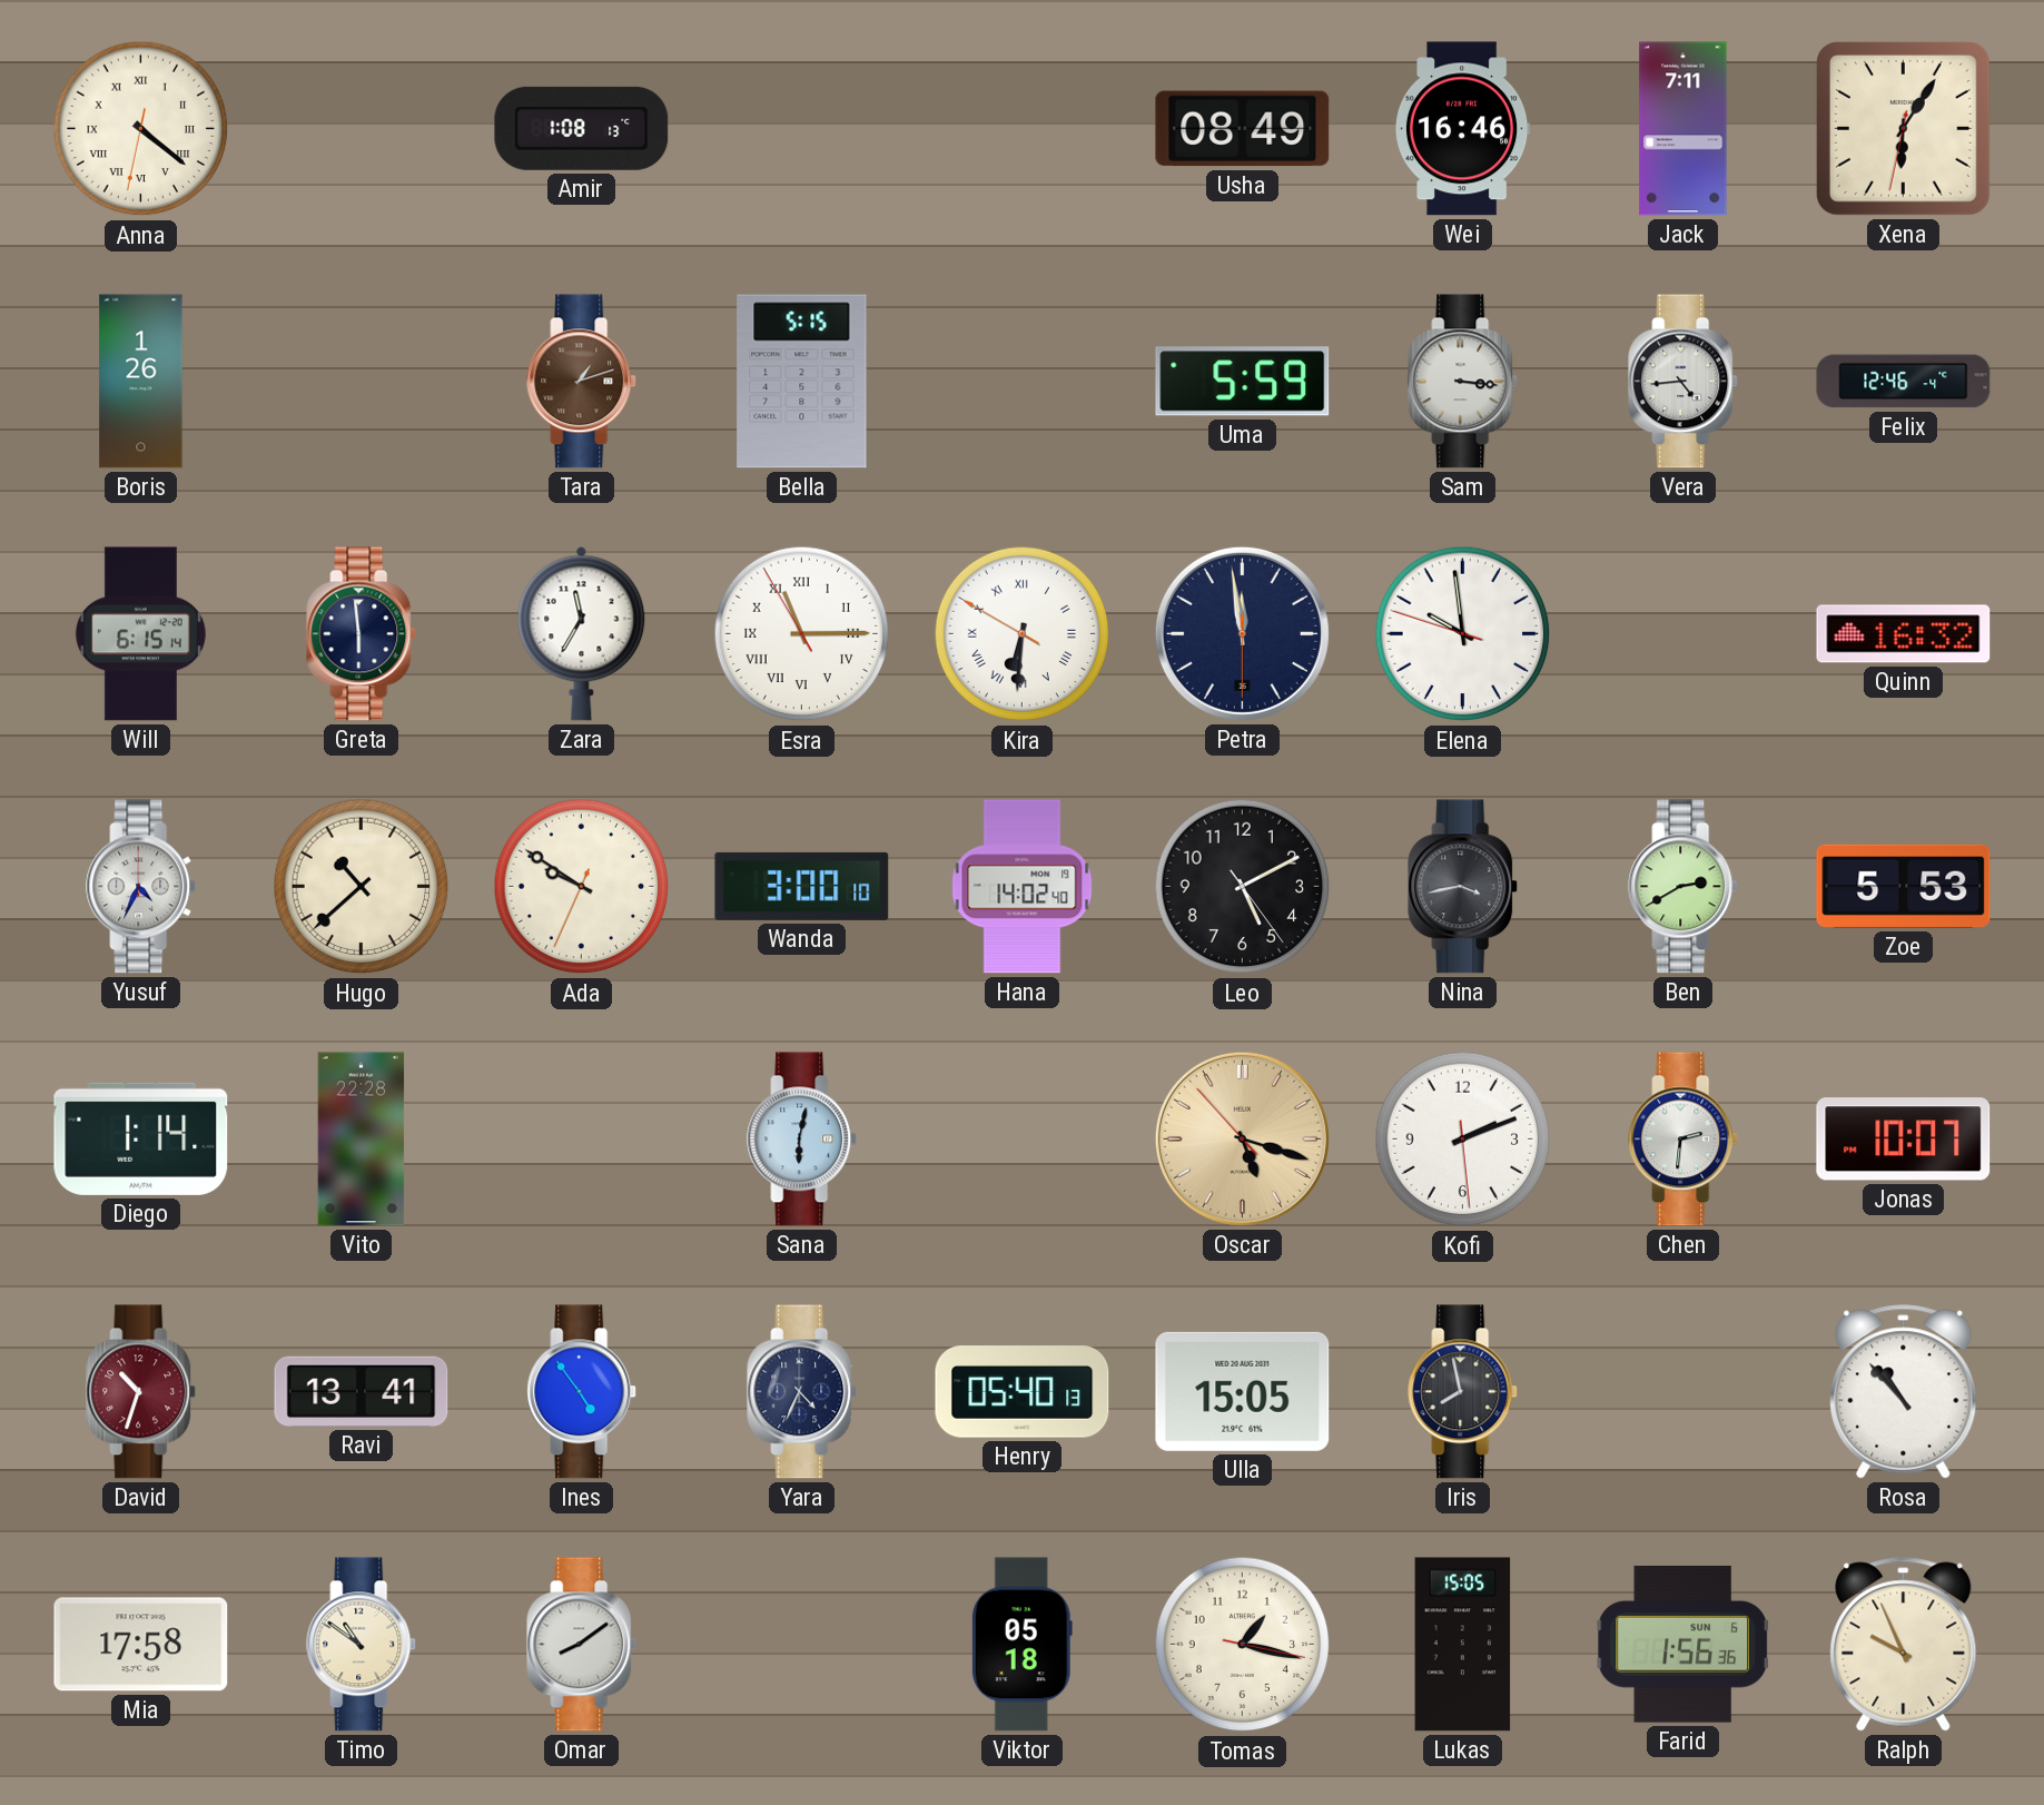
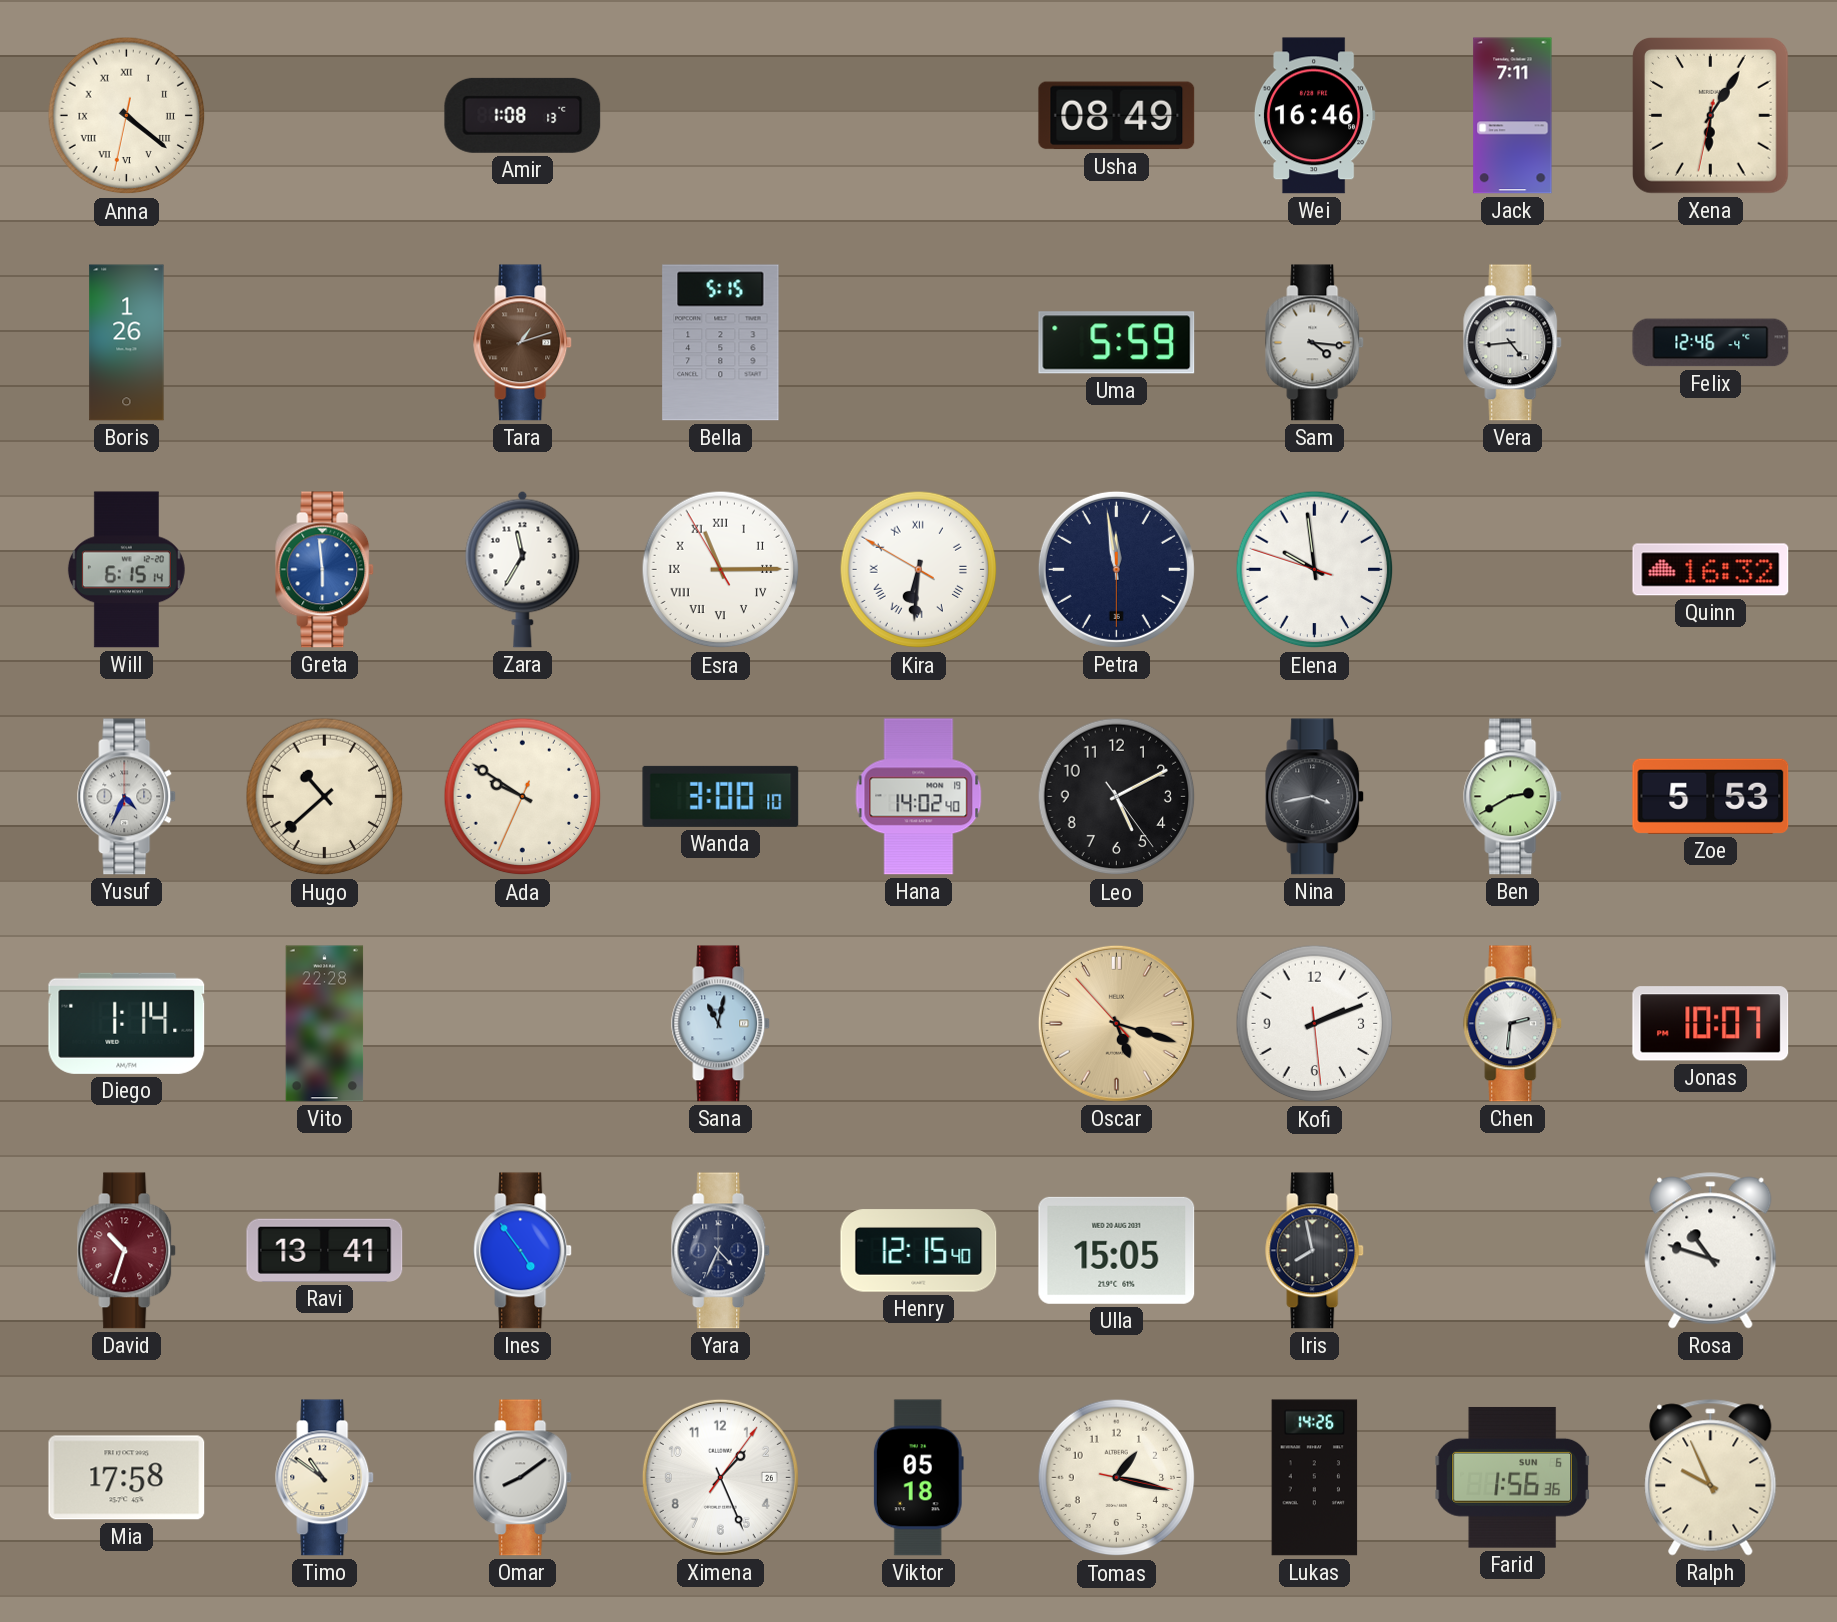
Sam: 3:16 -> 4:16 (1315, 343)
Greta dial: navy -> blue (325, 570)
Sana: 6:02 -> 11:02 (721, 1024)
Henry: 05:40 -> 12:15 (919, 1251)
Rosa: 10:53 -> 10:48 (1711, 1251)
Ximena: none -> 1:26 (720, 1477)
Lukas: 15:05 -> 14:26 (1315, 1478)
